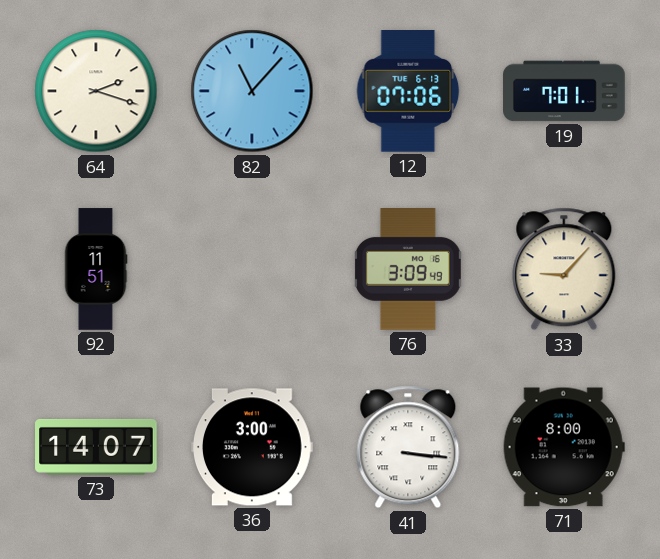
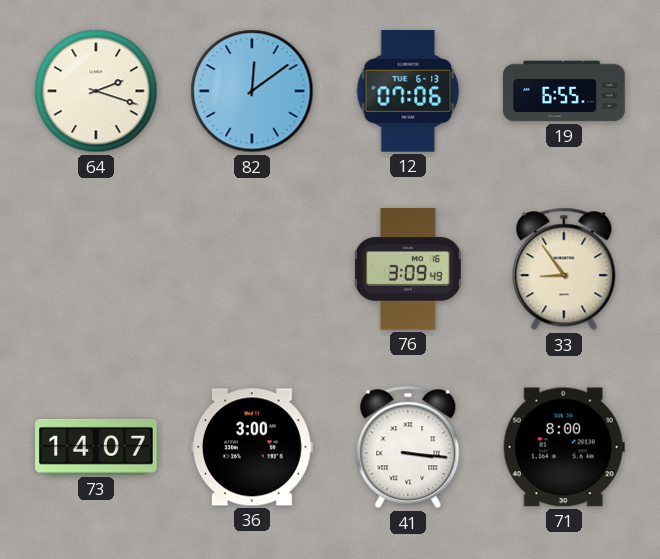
82: 11:07 -> 12:09 (252, 91)
19: 7:01 -> 6:55 (564, 91)
92: 11:51 -> none (96, 269)
33: 9:07 -> 8:54 (564, 269)
